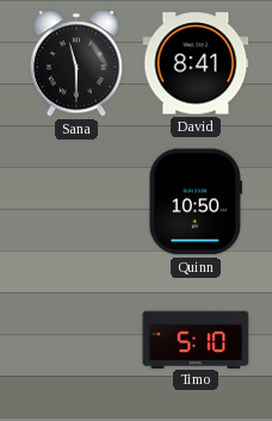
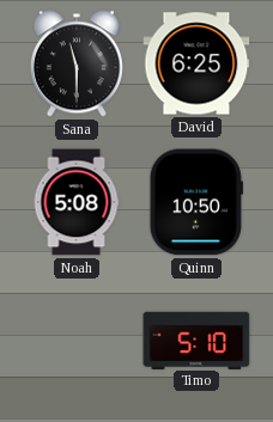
David: 8:41 -> 6:25 (196, 63)
Noah: none -> 5:08 (77, 202)
